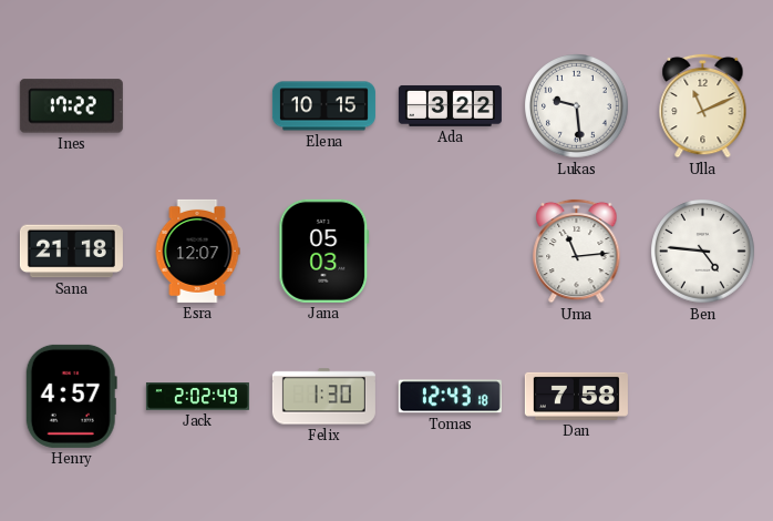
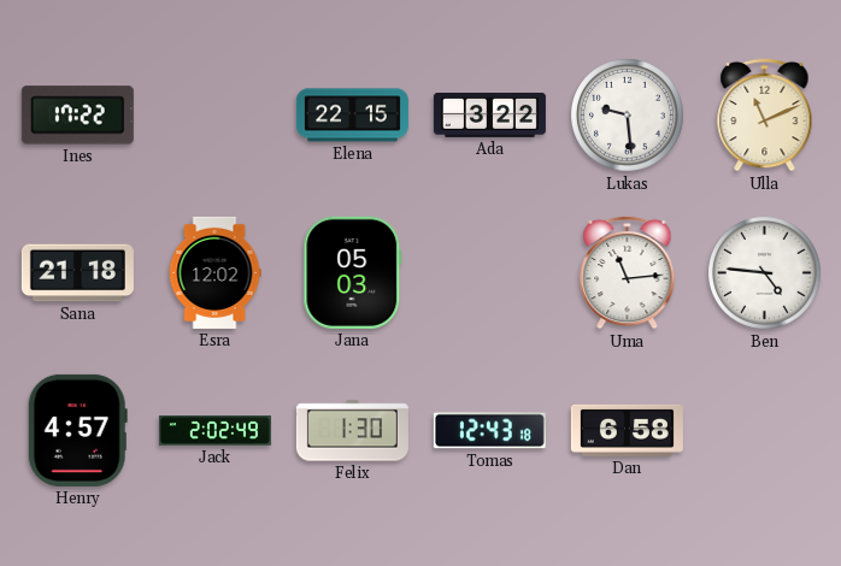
Elena: 10:15 -> 22:15 (352, 116)
Esra: 12:07 -> 12:02 (214, 272)
Dan: 7:58 -> 6:58 (627, 430)
